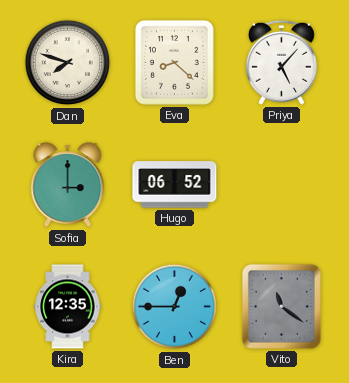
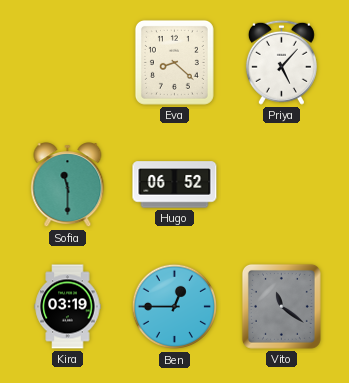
Dan: 7:48 -> none (68, 63)
Sofia: 3:00 -> 11:30 (68, 185)
Kira: 12:35 -> 03:19 (68, 307)
